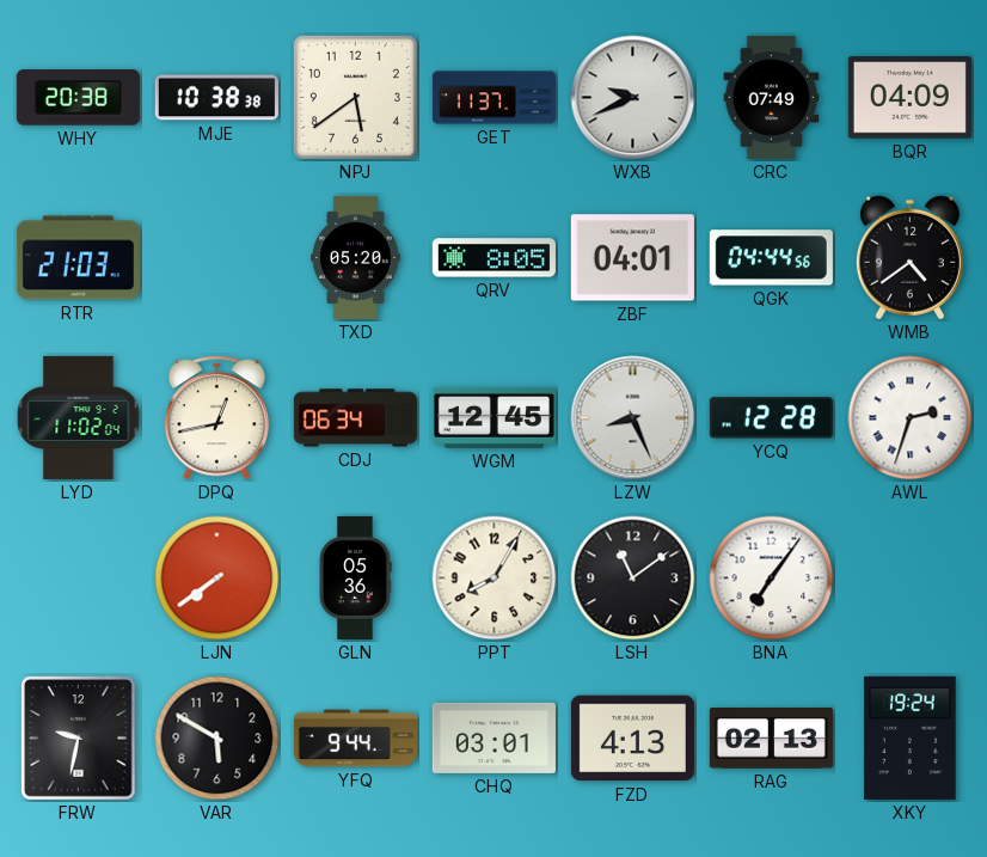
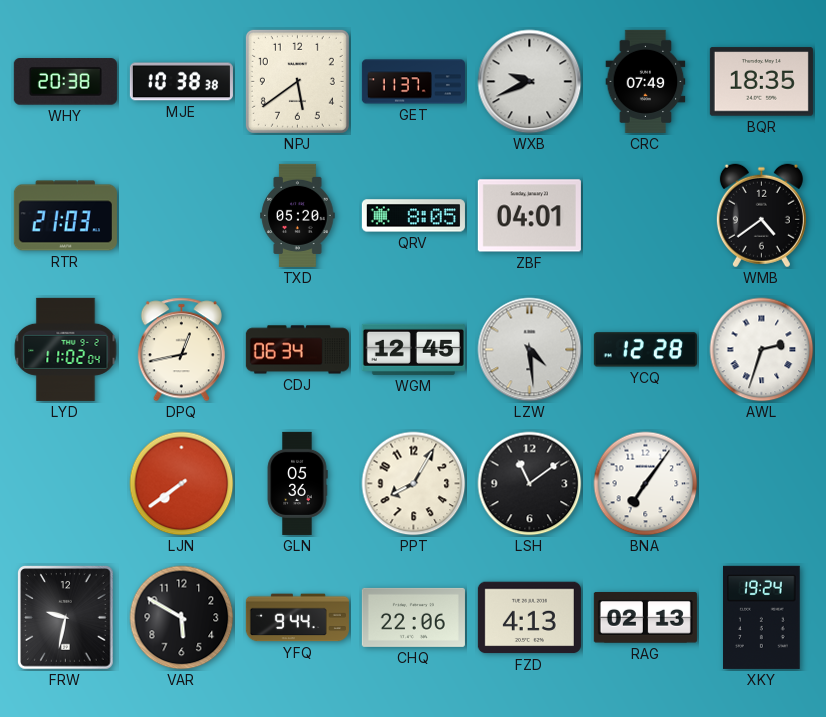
BQR: 04:09 -> 18:35 (761, 82)
QGK: 04:44 -> none (771, 258)
LZW: 8:26 -> 4:29 (530, 350)
CHQ: 03:01 -> 22:06 (413, 617)
